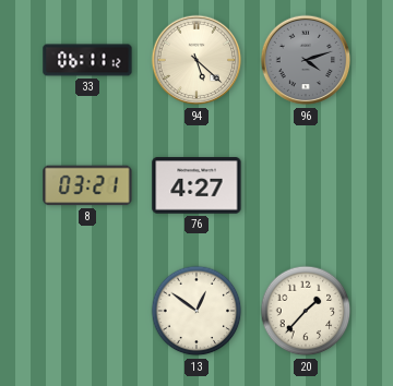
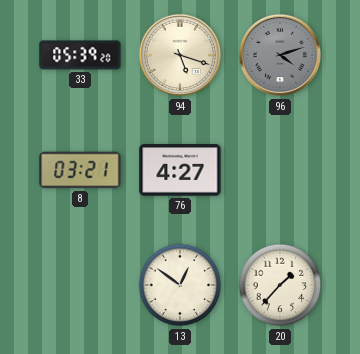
33: 06:11 -> 05:39 (80, 55)
94: 5:22 -> 5:18 (180, 55)
